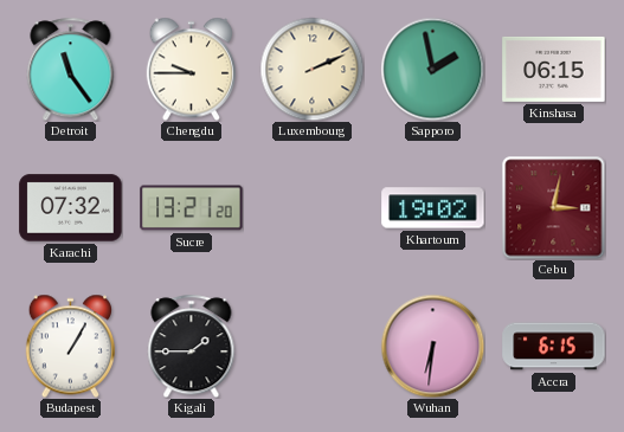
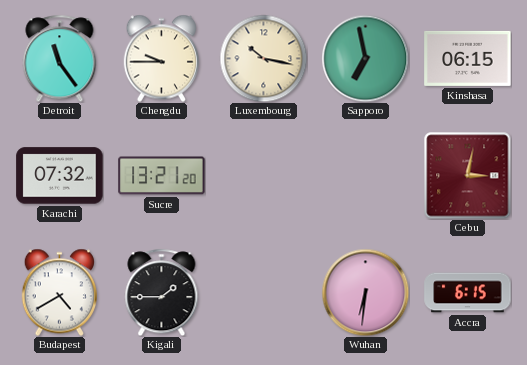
Luxembourg: 2:11 -> 10:17 (263, 58)
Sapporo: 1:58 -> 6:58 (365, 58)
Khartoum: 19:02 -> none (433, 208)
Budapest: 1:05 -> 4:40 (59, 292)
